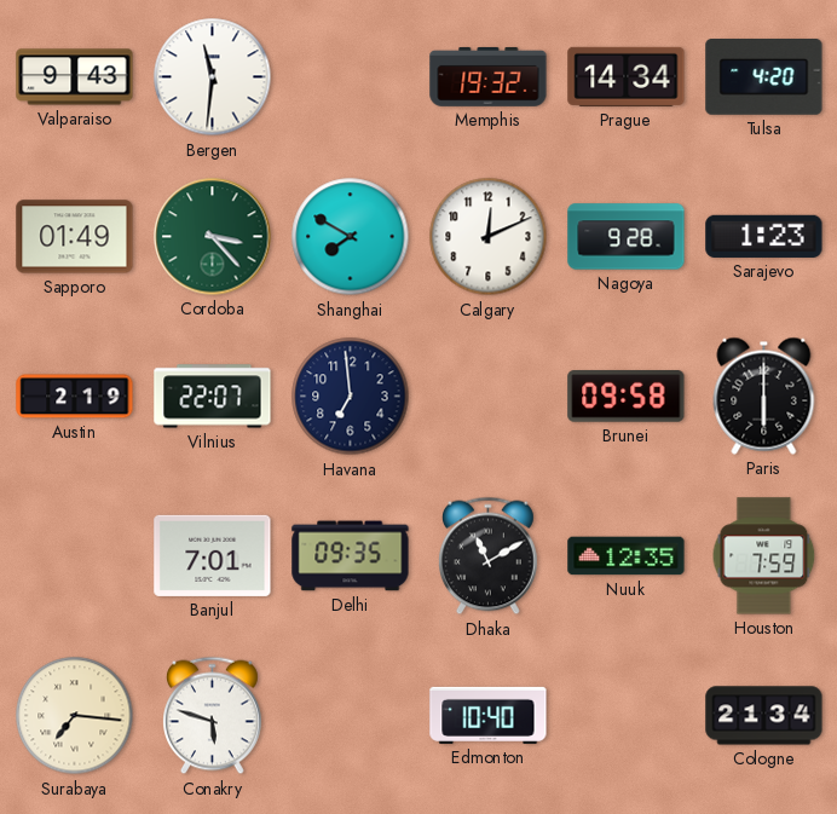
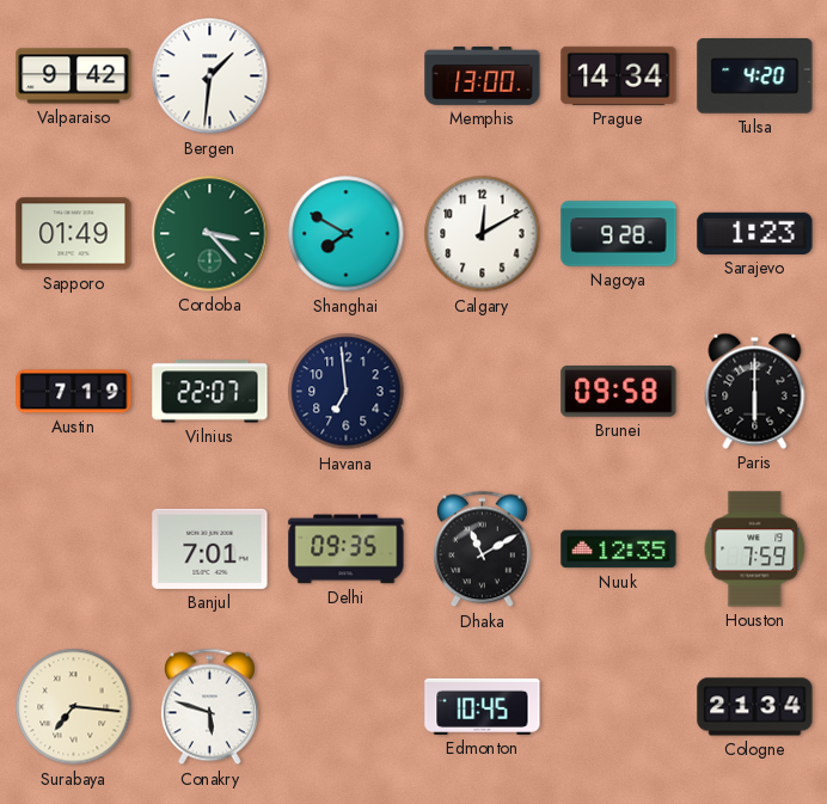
Valparaiso: 9:43 -> 9:42 (74, 76)
Bergen: 11:31 -> 1:31 (210, 76)
Memphis: 19:32 -> 13:00 (483, 75)
Calgary: 12:11 -> 12:10 (483, 234)
Austin: 2:19 -> 7:19 (74, 392)
Edmonton: 10:40 -> 10:45 (483, 706)
